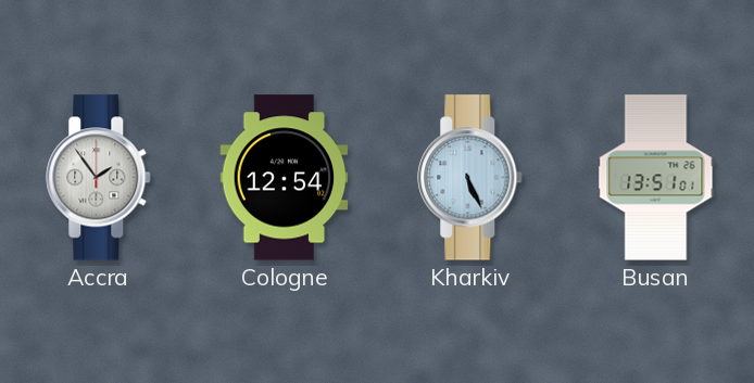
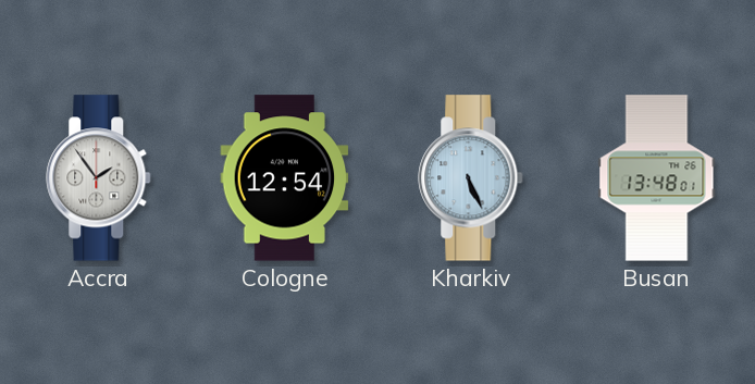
Busan: 13:51 -> 13:48 (657, 178)
